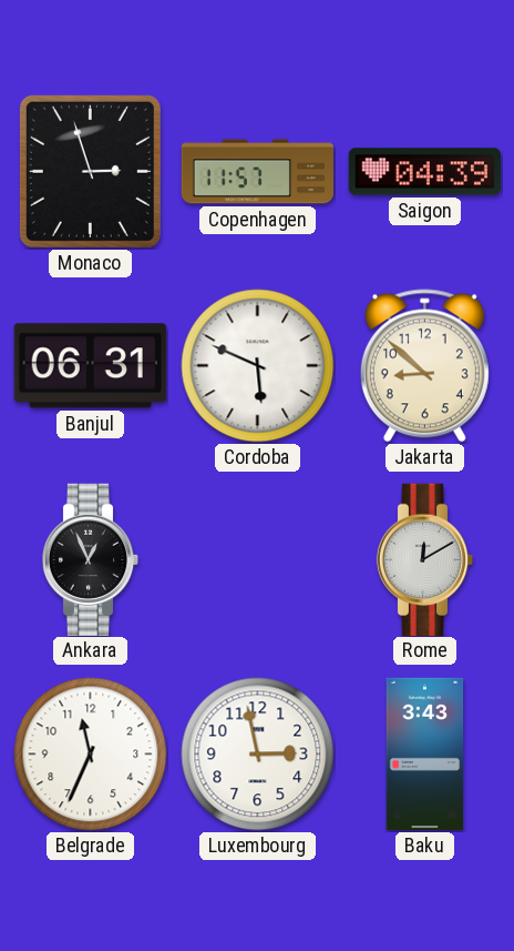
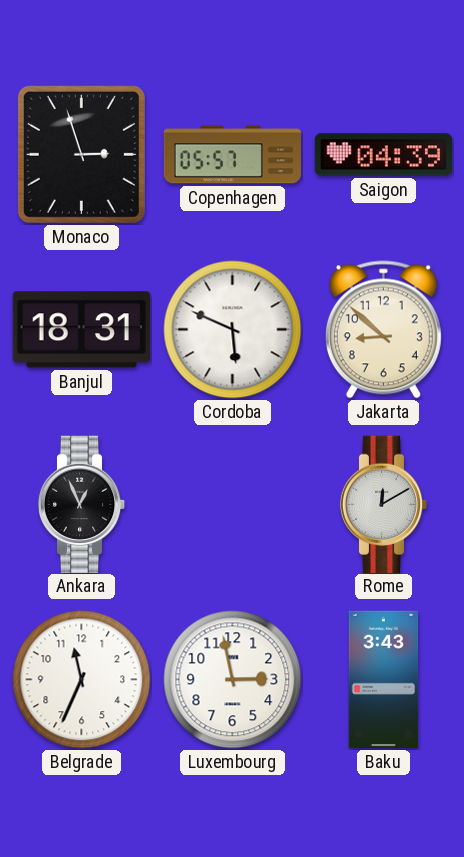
Copenhagen: 11:57 -> 05:57 (233, 155)
Banjul: 06:31 -> 18:31 (81, 330)
